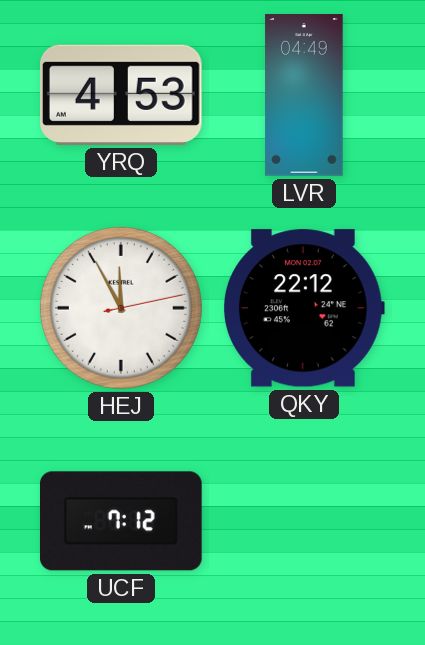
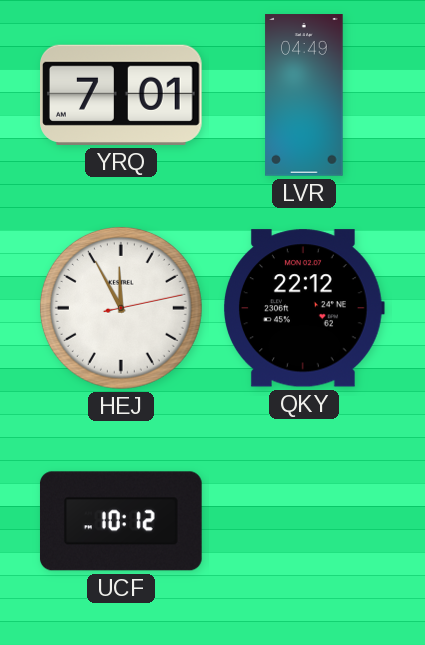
YRQ: 4:53 -> 7:01 (122, 95)
UCF: 7:12 -> 10:12 (121, 521)
